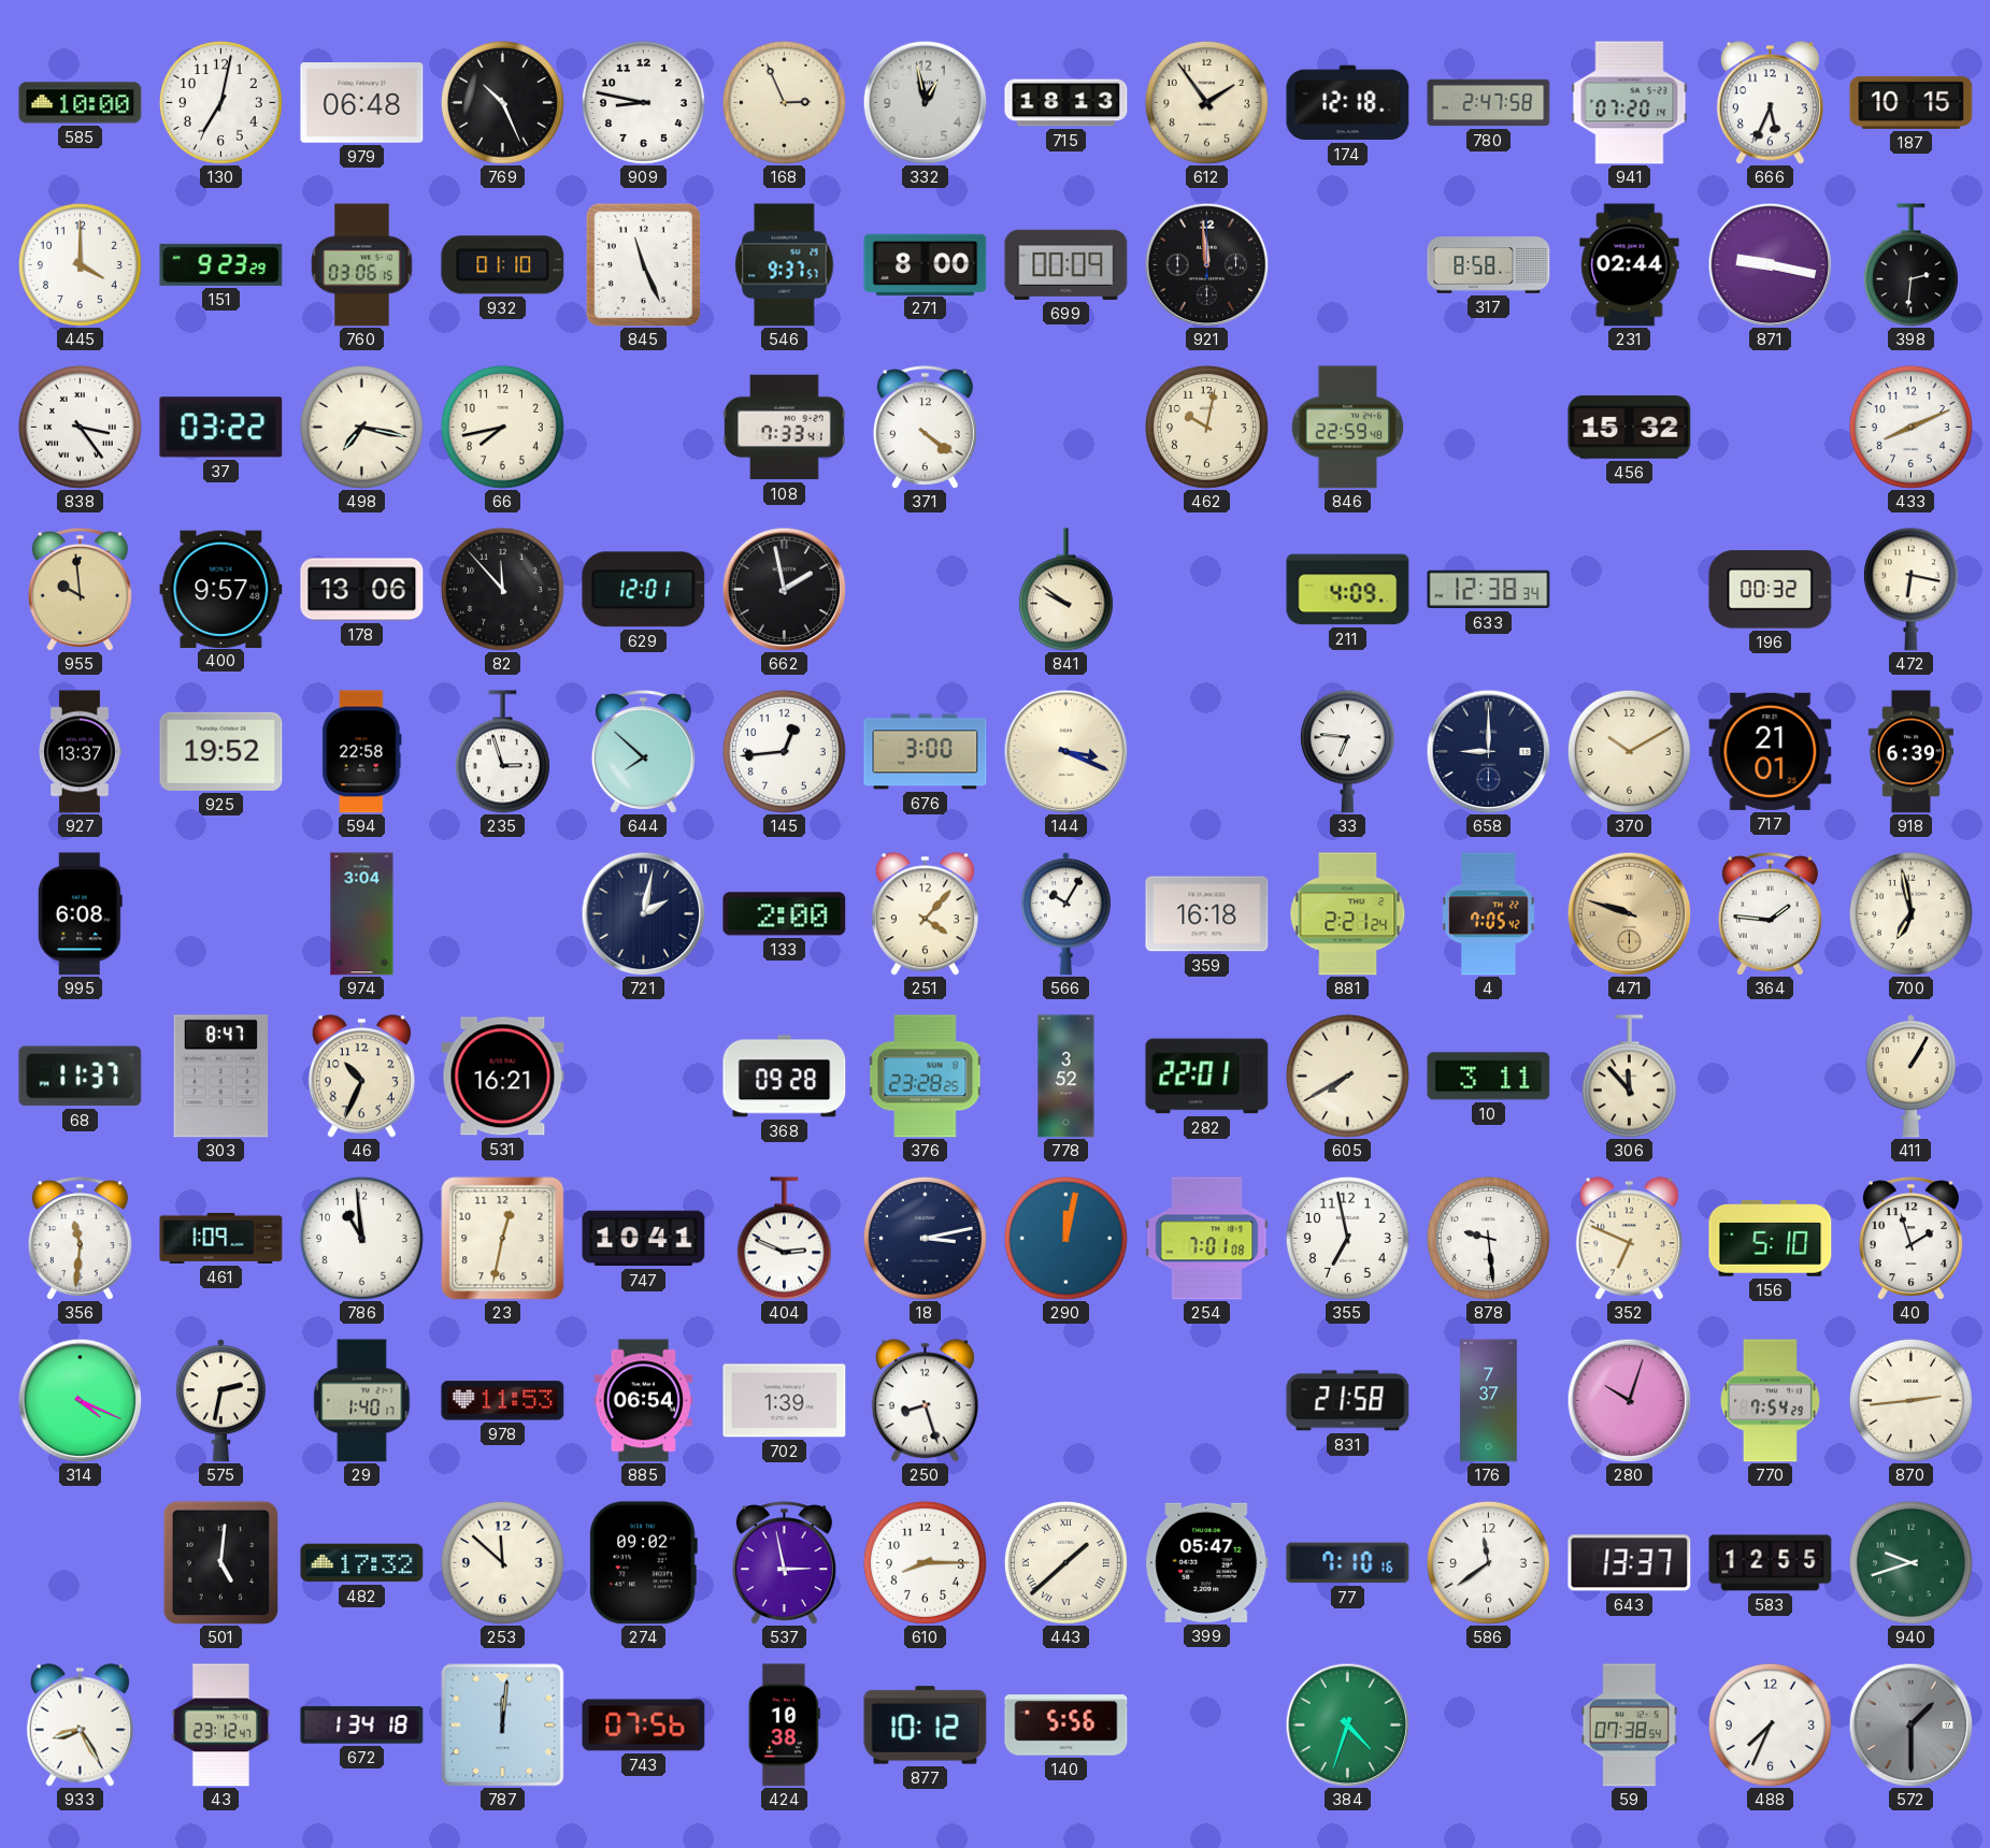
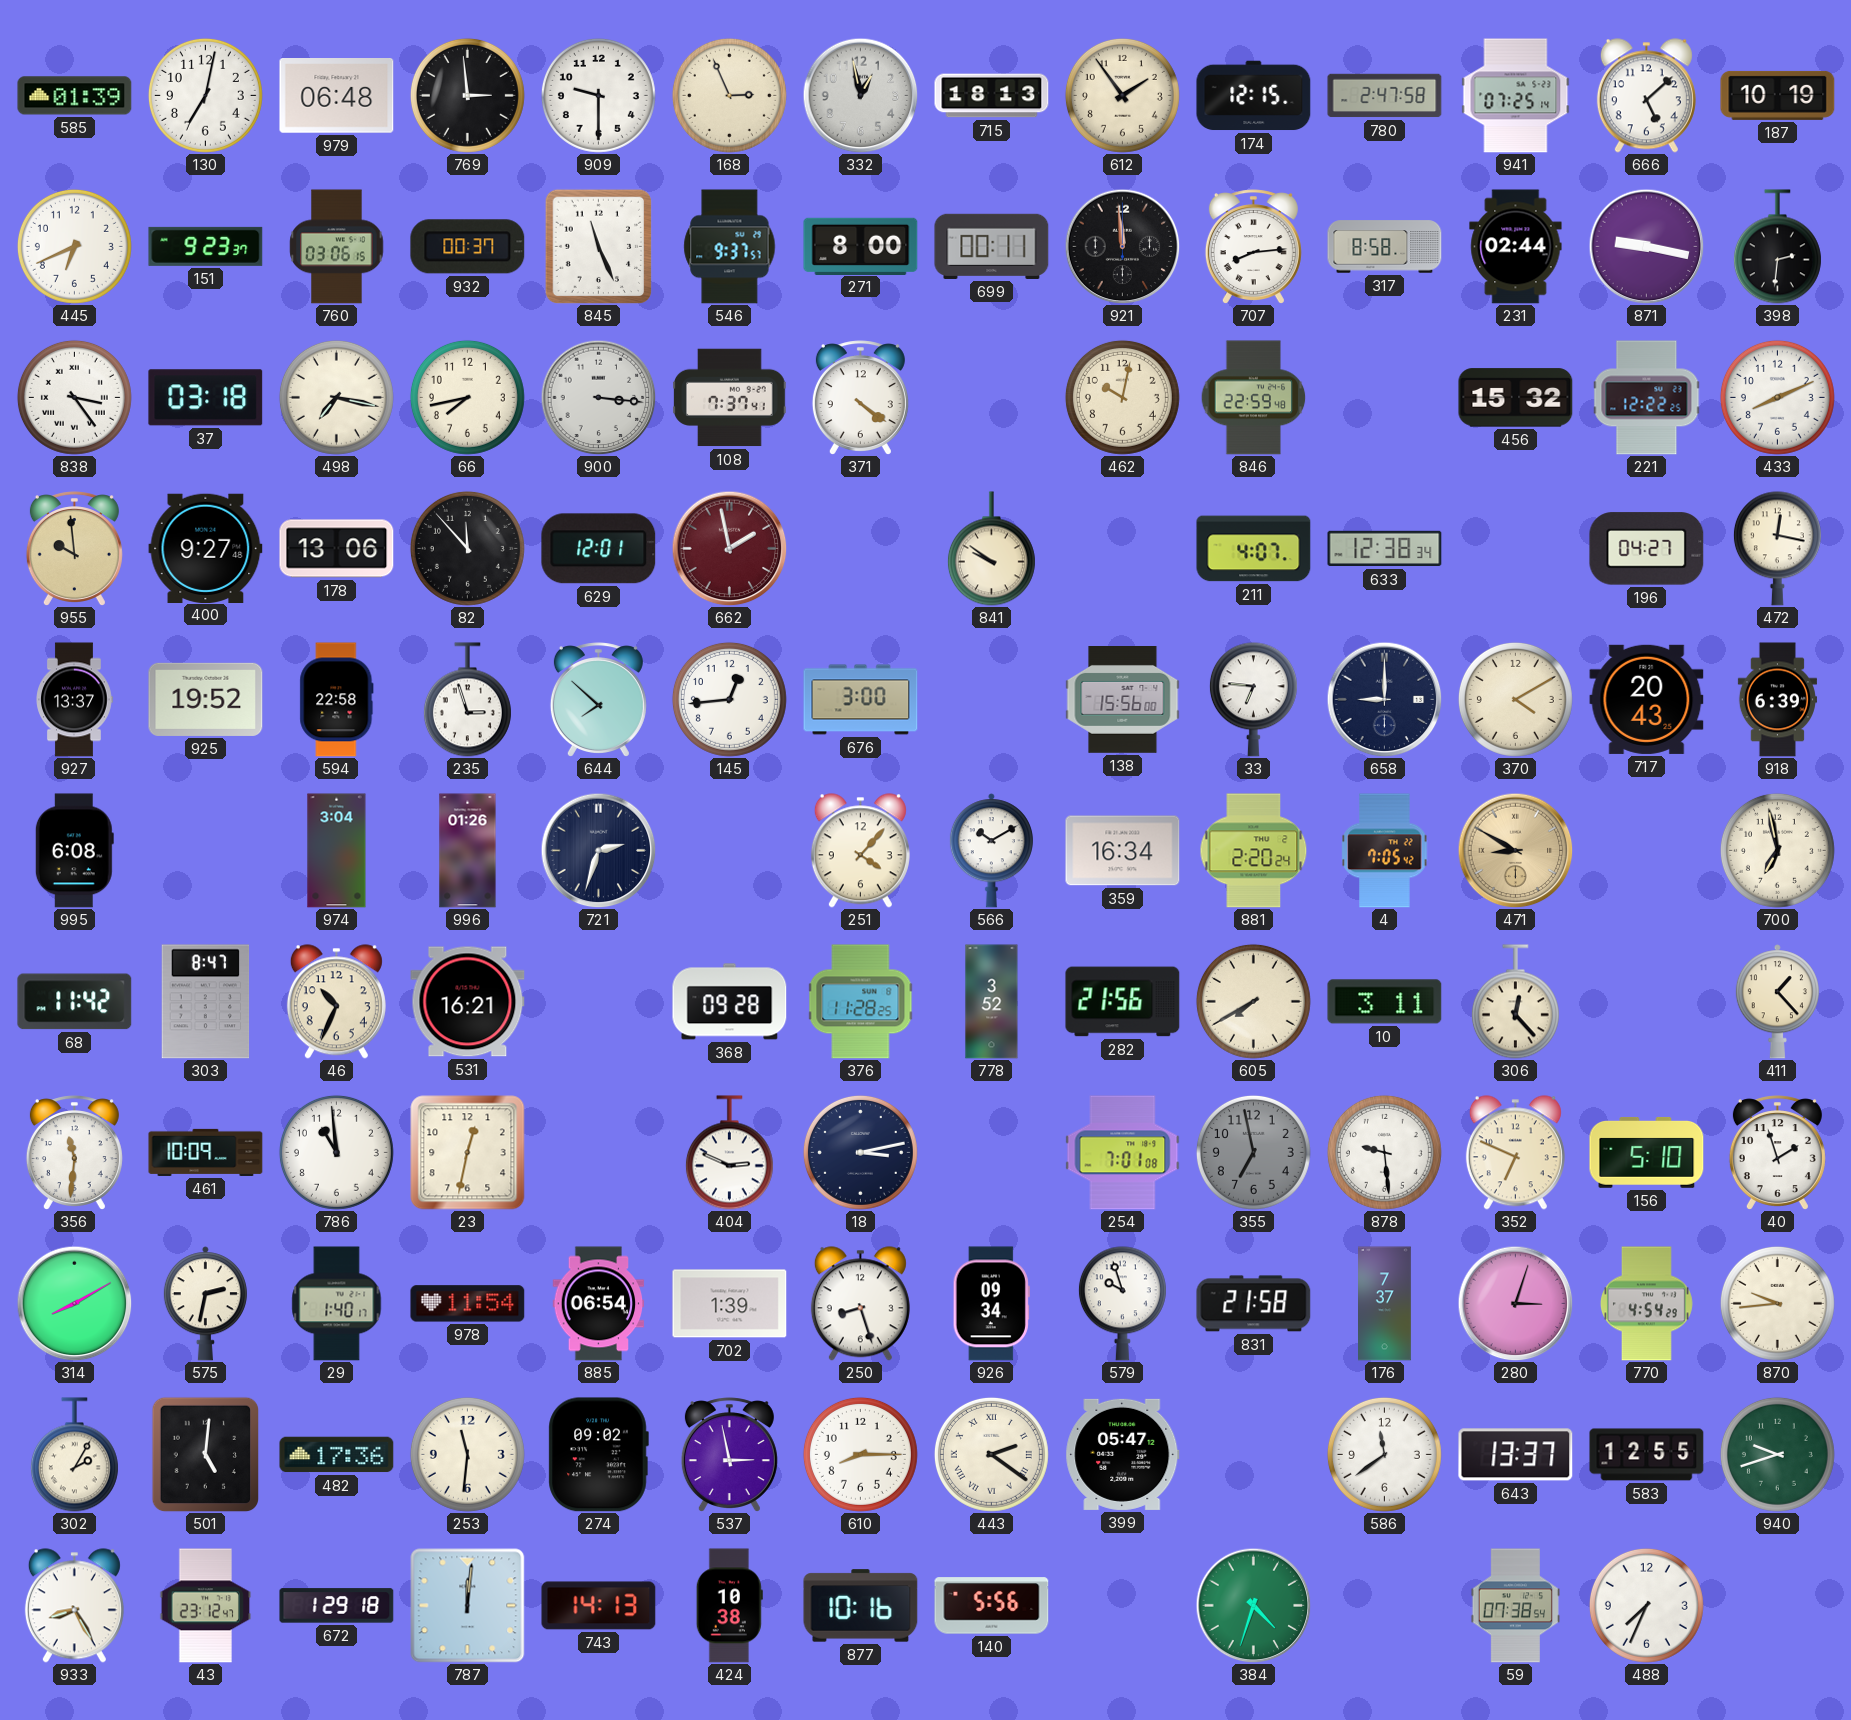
585: 10:00 -> 01:39 (75, 96)
769: 10:26 -> 2:59 (467, 95)
909: 8:47 -> 9:30 (598, 95)
174: 12:18 -> 12:15 (1254, 96)
941: 07:20 -> 07:25 (1516, 96)
666: 5:34 -> 5:08 (1646, 96)
187: 10:15 -> 10:19 (1778, 95)
445: 4:00 -> 6:41 (74, 246)
151: 9:23:29 -> 9:23:37 (206, 246)
932: 01:10 -> 00:37 (468, 247)
699: 00:09 -> 00:11 (992, 246)
707: none -> 8:14 (1253, 246)
37: 03:22 -> 03:18 (206, 398)
900: none -> 3:16 (598, 397)
108: 7:33 -> 7:37 (730, 398)
221: none -> 12:22 (1647, 398)
400: 9:57 -> 9:27 (206, 548)
662 dial: black -> burgundy (729, 548)
211: 4:09 -> 4:07 (1254, 549)
196: 00:32 -> 04:27 (1647, 549)
472: 6:17 -> 12:17 (1777, 549)
144: 3:19 -> none (1065, 751)
138: none -> 15:56 (1123, 700)
370: 10:10 -> 4:10 (1515, 699)
717: 21:01 -> 20:43 (1647, 699)
996: none -> 01:26 (468, 851)
721: 2:02 -> 2:33 (598, 850)
133: 2:00 -> none (785, 914)
566: 10:05 -> 10:10 (991, 851)
359: 16:18 -> 16:34 (1123, 851)
881: 2:21 -> 2:20 (1254, 851)
471: 9:48 -> 8:50 (1515, 850)
364: 1:46 -> none (1770, 913)
68: 11:37 -> 11:42 (75, 1002)
376: 23:28 -> 11:28 (861, 1002)
282: 22:01 -> 21:56 (1123, 1002)
306: 11:53 -> 12:23 (1515, 1002)
411: 1:05 -> 1:23 (1777, 1002)
461: 1:09 -> 10:09 (206, 1152)
747: 10:41 -> none (644, 1239)
290: 12:02 -> none (1065, 1238)
355 dial: white -> grey (1253, 1152)
314: 4:19 -> 8:10 (74, 1303)
978: 11:53 -> 11:54 (468, 1304)
926: none -> 09:34 (991, 1304)
579: none -> 9:57 (1122, 1304)
280: 10:03 -> 3:03 (1515, 1303)
770: 7:54 -> 4:54 (1646, 1304)
870: 2:44 -> 9:44 (1777, 1303)
302: none -> 2:05 (74, 1455)
482: 17:32 -> 17:36 (337, 1455)
253: 11:52 -> 11:31 (467, 1454)
443: 1:38 -> 2:21 (991, 1454)
77: 7:10 -> none (1348, 1563)
672: 1:34 -> 1:29 (337, 1606)
743: 07:56 -> 14:13 (599, 1606)
877: 10:12 -> 10:16 (861, 1606)
572: 1:30 -> none (1910, 1724)
